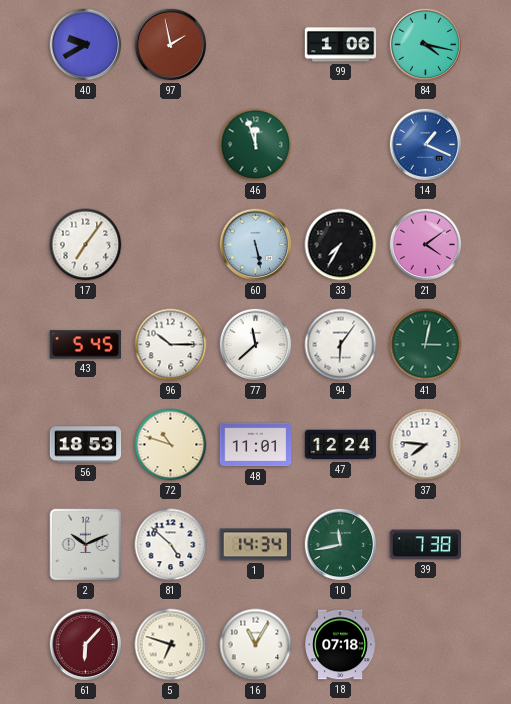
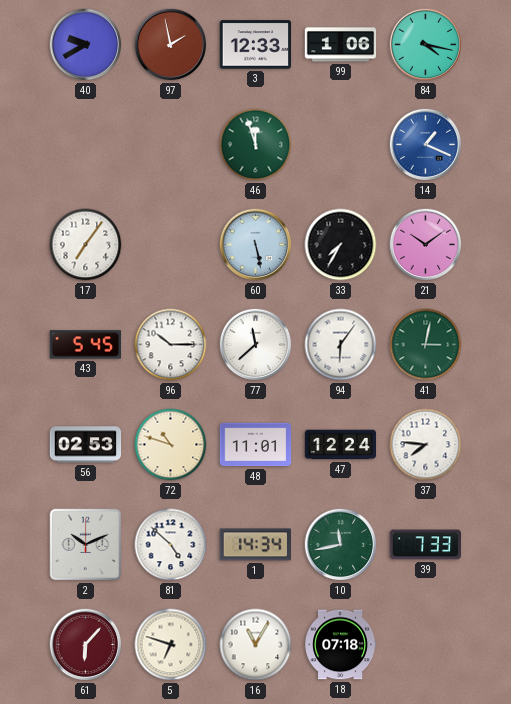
3: none -> 12:33 (256, 45)
21: 4:09 -> 10:09 (426, 245)
56: 18:53 -> 02:53 (86, 445)
39: 7:38 -> 7:33 (425, 545)
